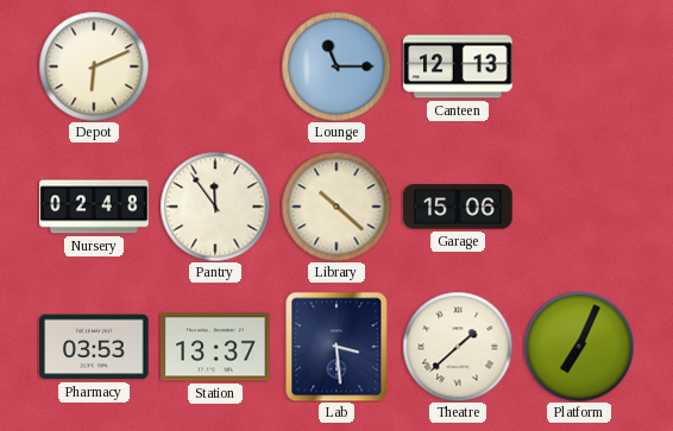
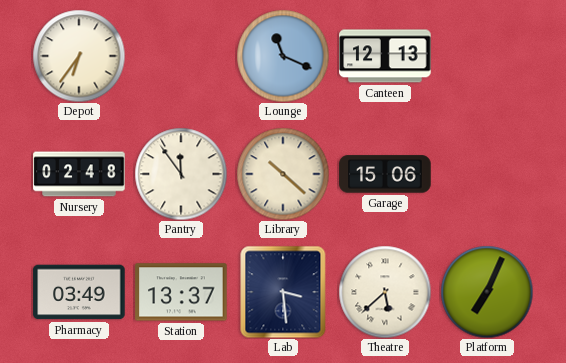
Depot: 6:11 -> 6:36 (79, 56)
Lounge: 11:15 -> 11:19 (283, 56)
Pharmacy: 03:53 -> 03:49 (79, 292)
Theatre: 1:38 -> 5:38 (385, 292)
